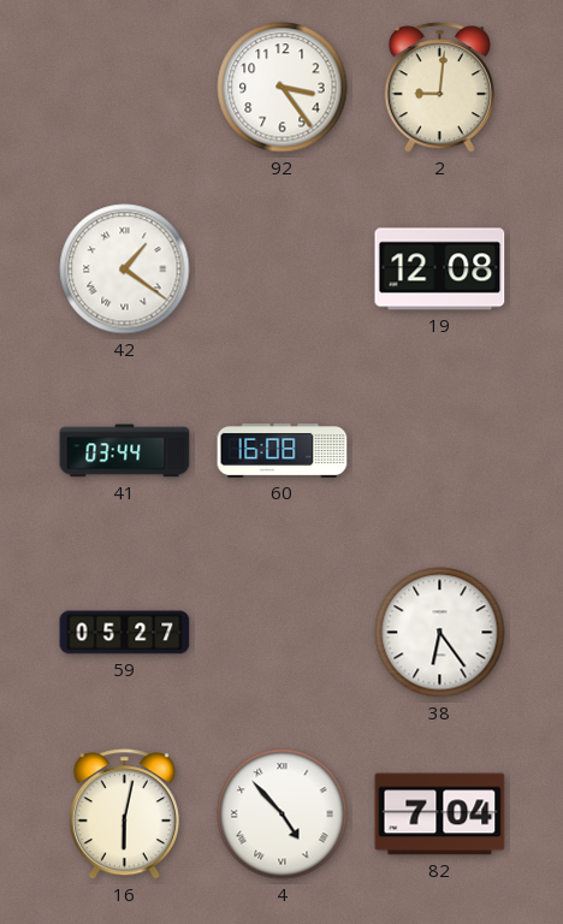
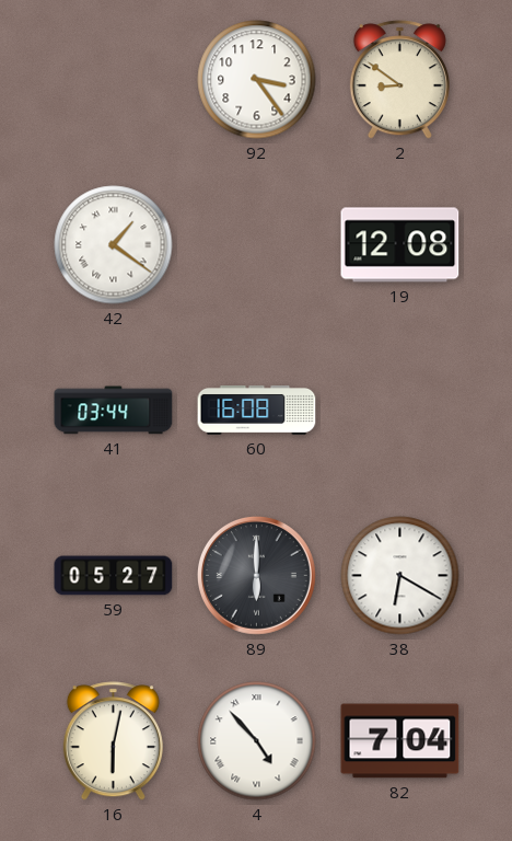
2: 9:01 -> 8:51 (399, 80)
89: none -> 6:00 (256, 575)
38: 6:24 -> 6:20 (400, 576)
